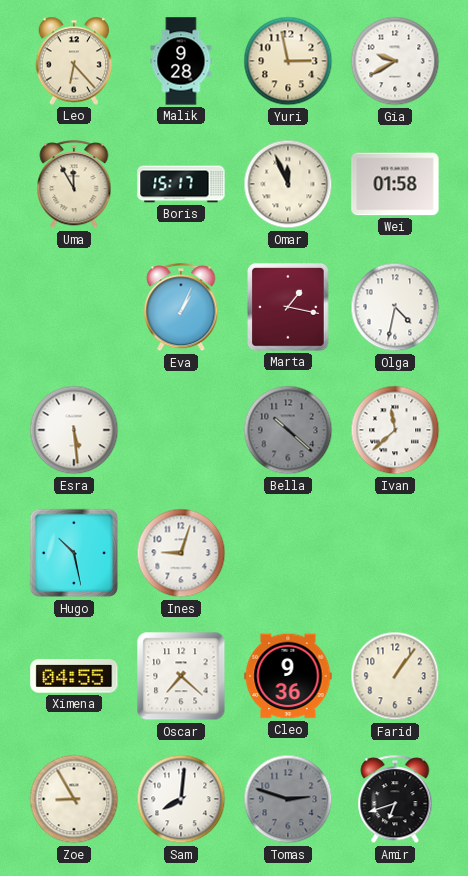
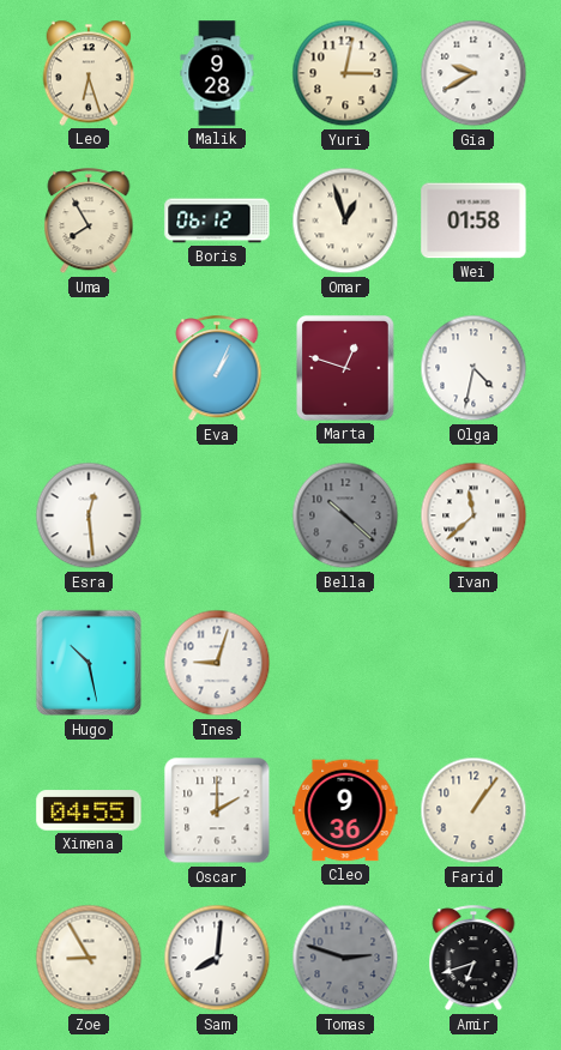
Leo: 6:23 -> 6:27 (89, 73)
Yuri: 2:58 -> 3:02 (345, 73)
Uma: 11:55 -> 7:55 (89, 222)
Boris: 15:17 -> 06:12 (217, 221)
Omar: 11:56 -> 12:57 (345, 221)
Marta: 1:17 -> 12:48 (346, 369)
Esra: 5:29 -> 12:29 (89, 515)
Oscar: 7:22 -> 2:00 (217, 810)
